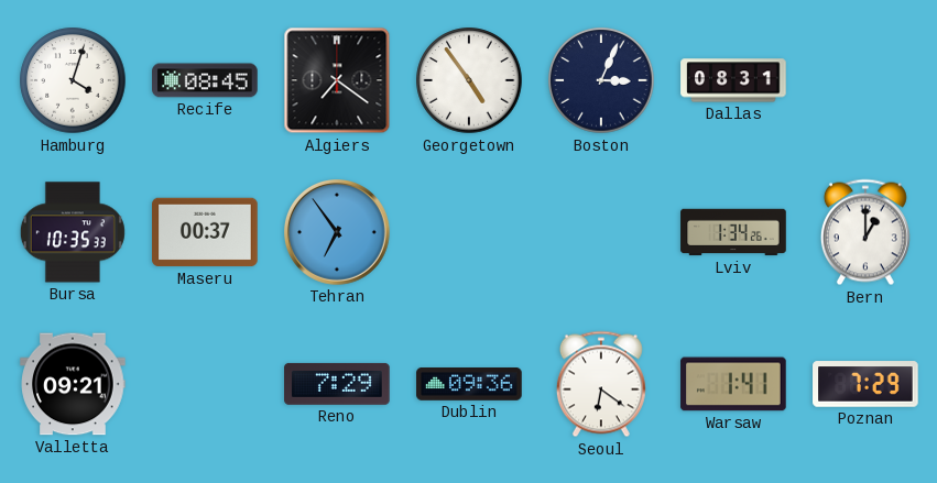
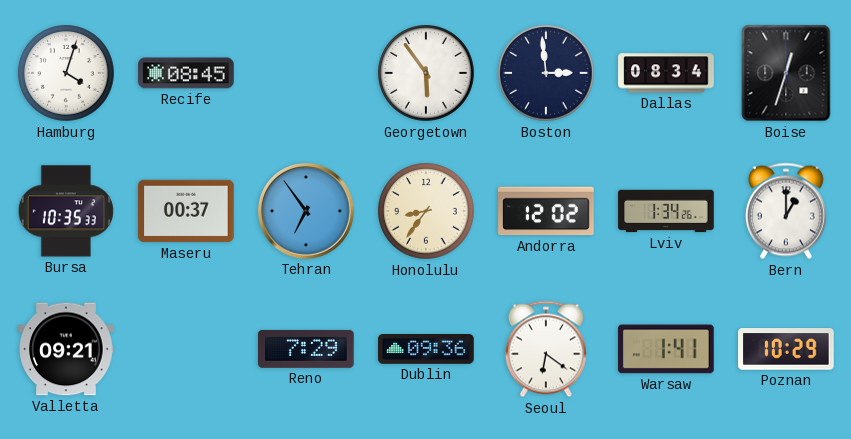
Algiers: 7:21 -> none (337, 80)
Georgetown: 4:54 -> 5:54 (426, 73)
Boston: 3:04 -> 2:59 (546, 73)
Dallas: 08:31 -> 08:34 (666, 73)
Boise: none -> 12:33 (786, 73)
Honolulu: none -> 8:36 (426, 211)
Andorra: none -> 12:02 (546, 211)
Poznan: 7:29 -> 10:29 (786, 349)
